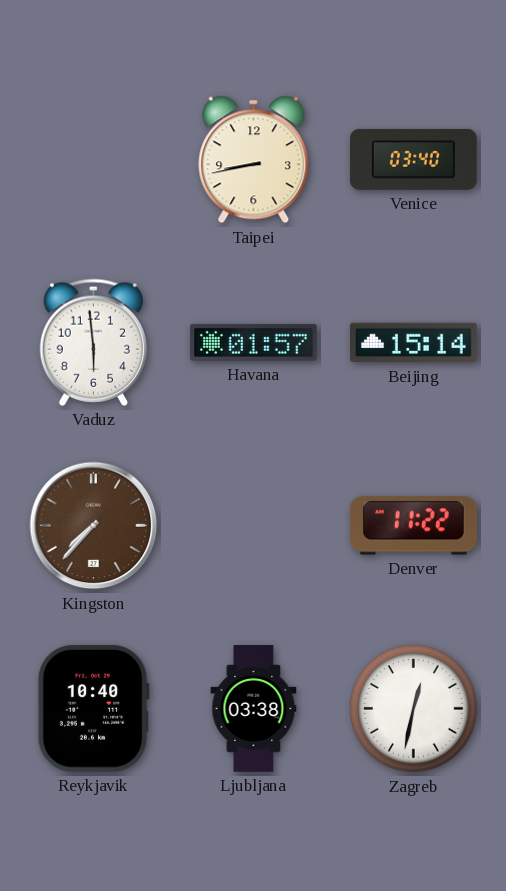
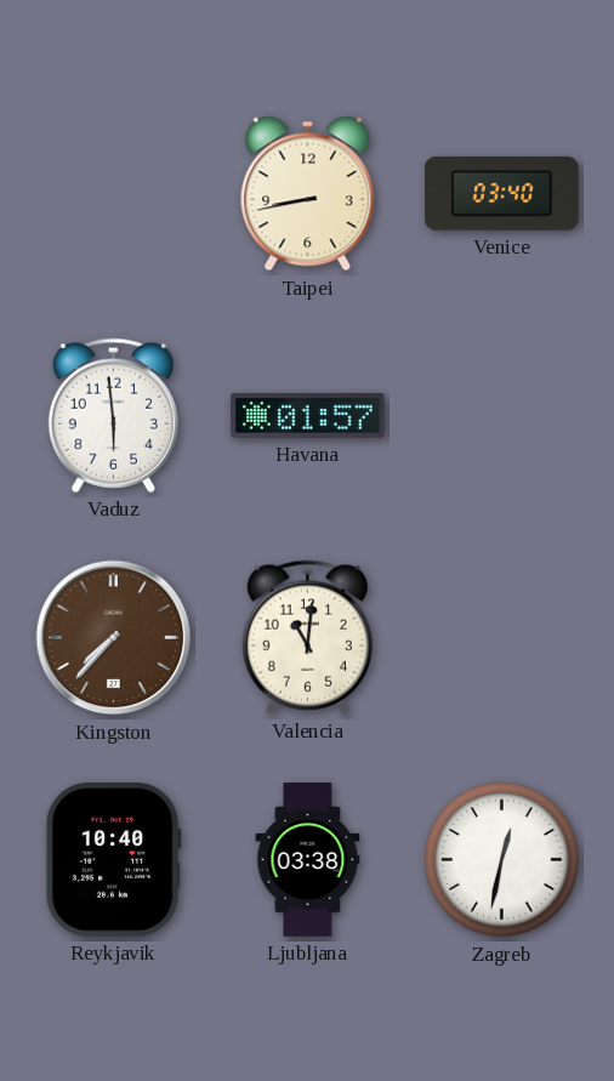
Beijing: 15:14 -> none (414, 343)
Valencia: none -> 11:01 (307, 637)
Denver: 11:22 -> none (413, 526)
